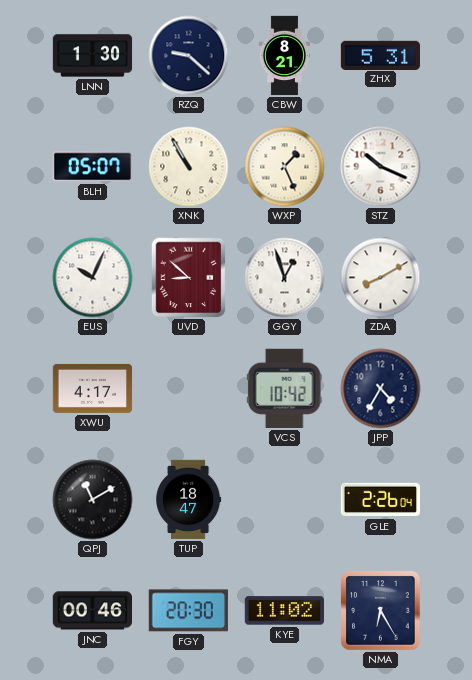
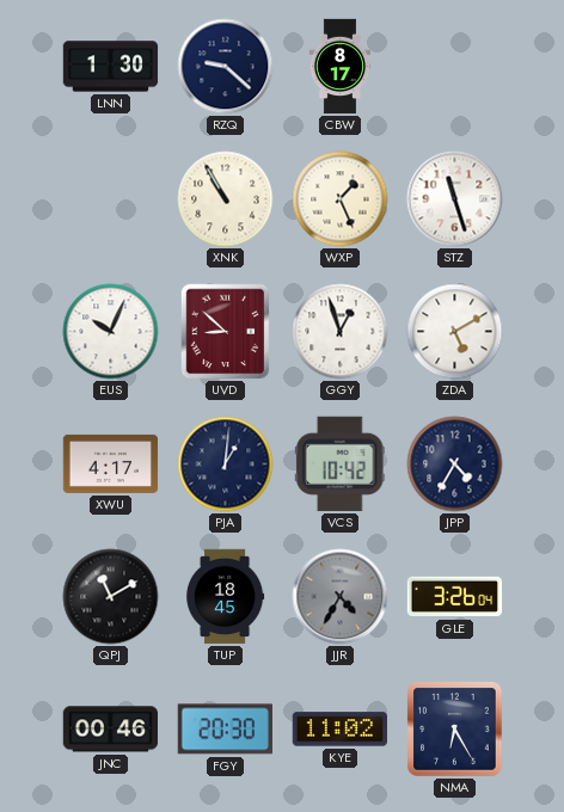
CBW: 8:21 -> 8:17 (341, 67)
ZHX: 5:31 -> none (381, 55)
BLH: 05:07 -> none (92, 167)
STZ: 10:19 -> 11:27 (455, 199)
ZDA: 8:10 -> 5:10 (455, 332)
PJA: none -> 1:01 (226, 465)
TUP: 18:47 -> 18:45 (226, 597)
JJR: none -> 4:35 (341, 597)
GLE: 2:26 -> 3:26 (455, 597)
